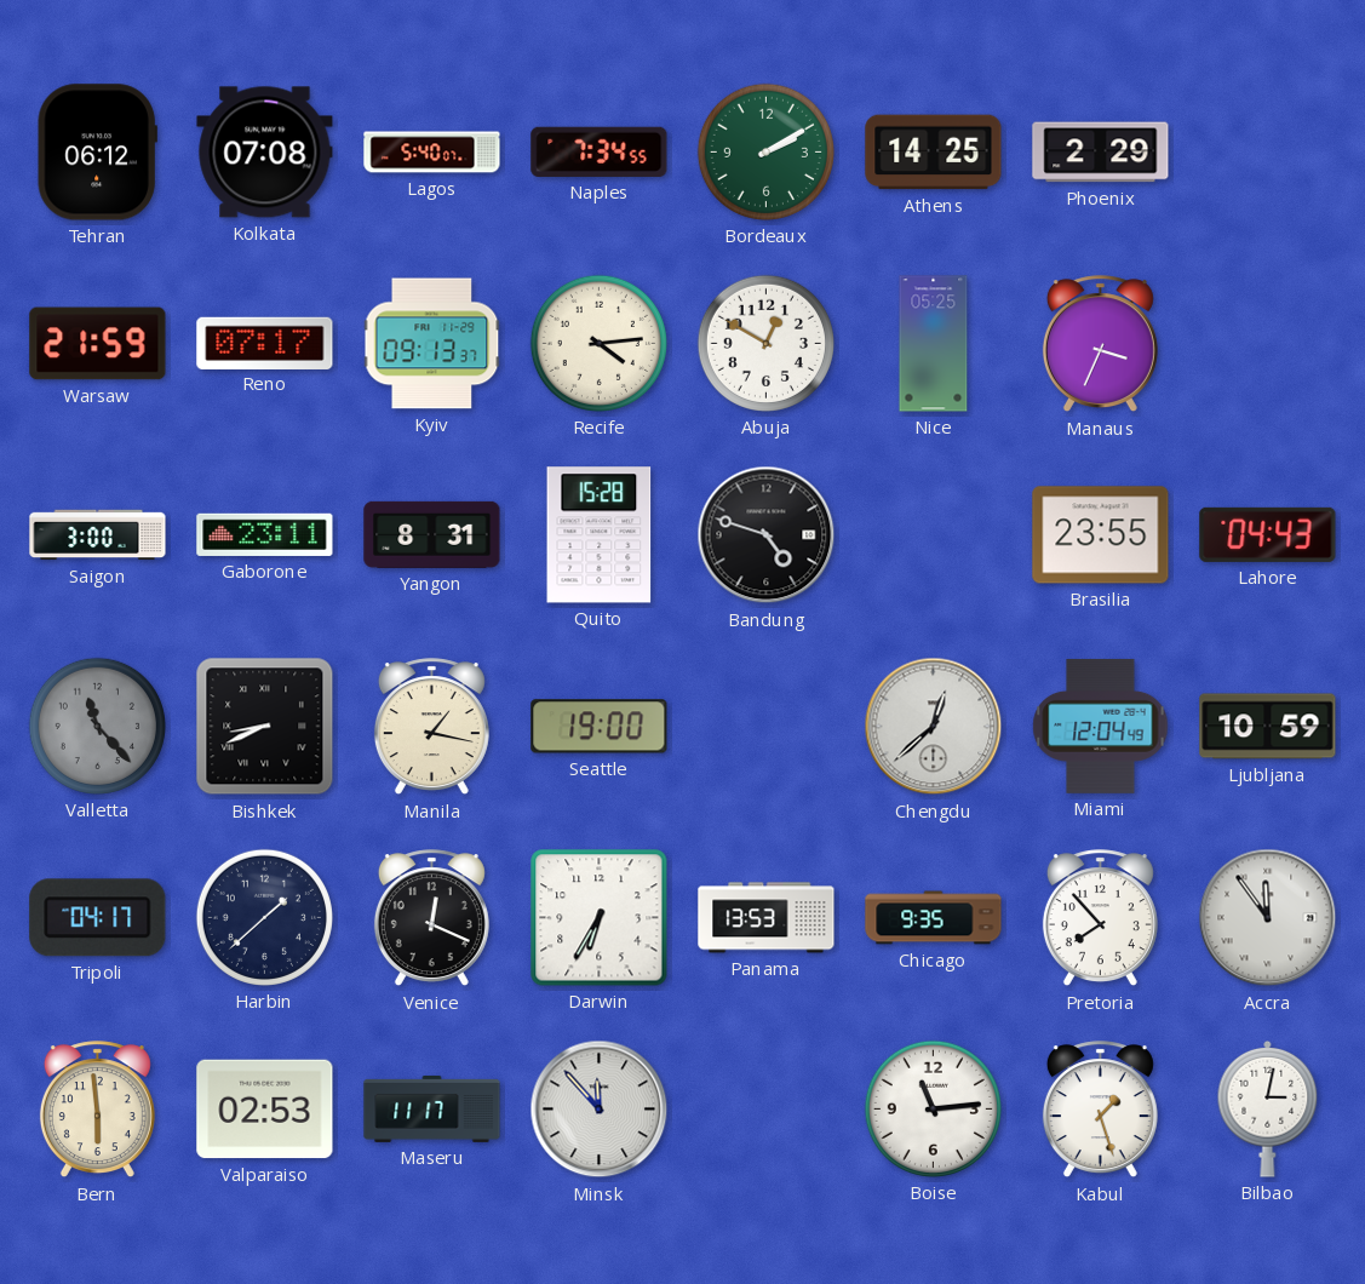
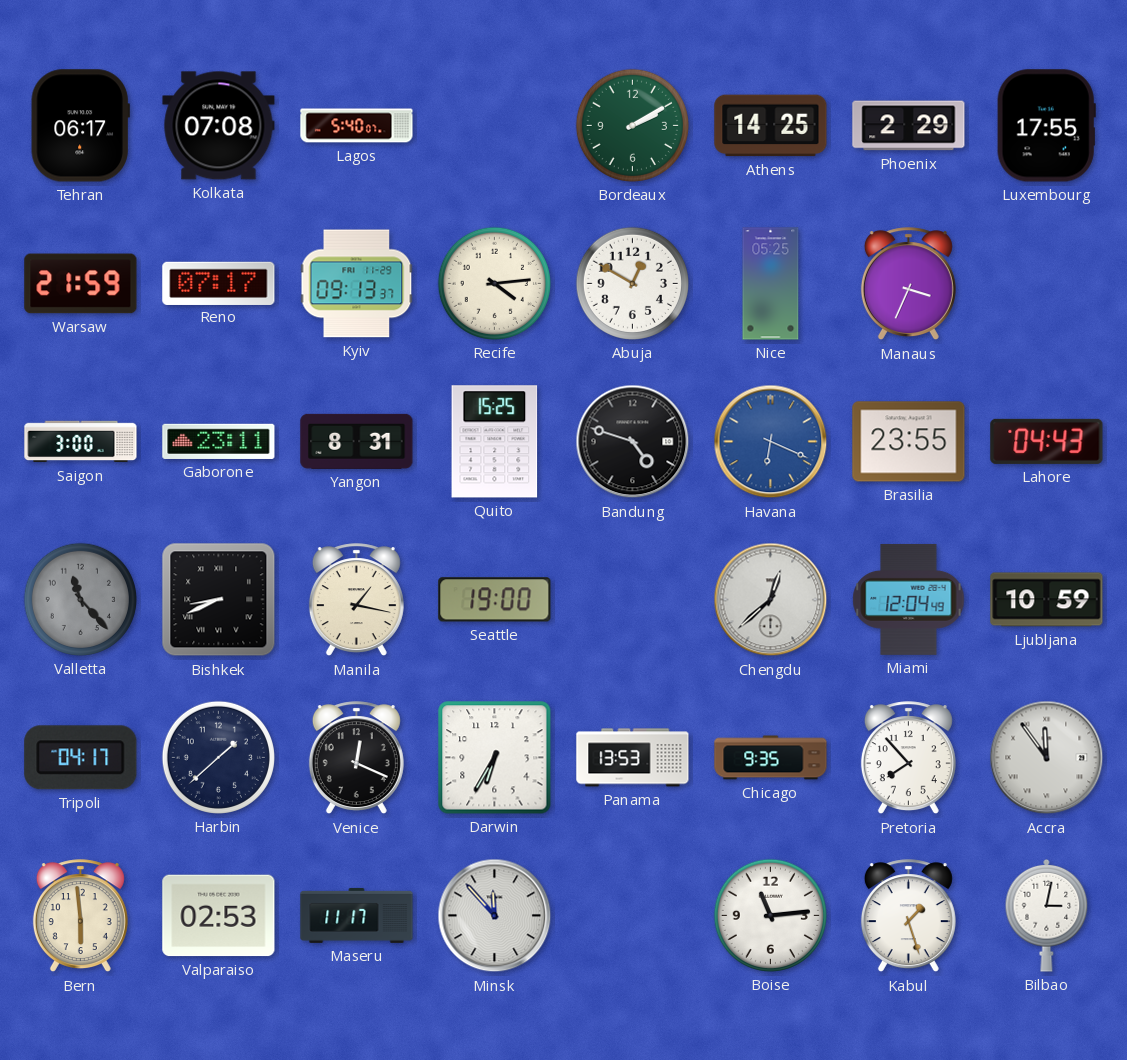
Tehran: 06:12 -> 06:17 (80, 126)
Naples: 7:34 -> none (600, 151)
Luxembourg: none -> 17:55 (1046, 126)
Quito: 15:28 -> 15:25 (495, 442)
Havana: none -> 6:19 (771, 442)
